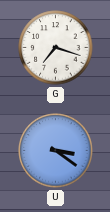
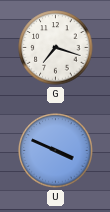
U: 3:21 -> 3:49 (56, 151)
